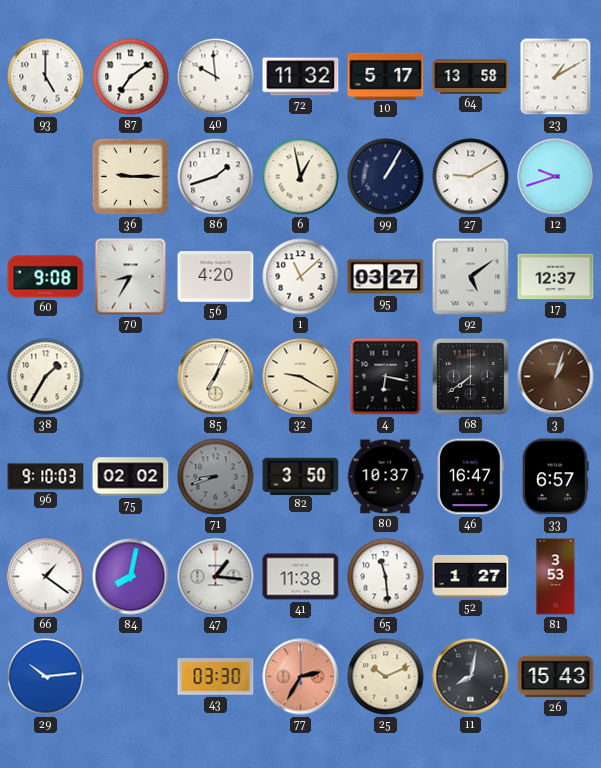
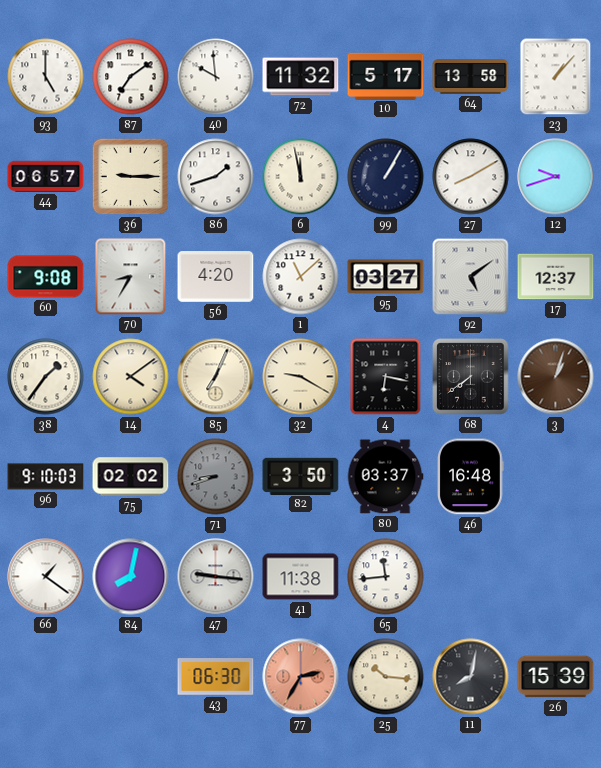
23: 1:10 -> 1:07 (556, 77)
44: none -> 06:57 (46, 176)
6: 12:58 -> 11:58 (301, 177)
27: 9:10 -> 8:10 (471, 177)
38: 1:35 -> 1:36 (46, 377)
14: none -> 4:09 (131, 377)
80: 10:37 -> 03:37 (385, 477)
46: 16:47 -> 16:48 (471, 477)
33: 6:57 -> none (555, 477)
47: 1:16 -> 9:16 (216, 577)
65: 11:29 -> 11:44 (386, 577)
52: 1:27 -> none (471, 577)
81: 3:53 -> none (556, 577)
29: 10:14 -> none (46, 677)
43: 03:30 -> 06:30 (216, 677)
25: 10:11 -> 10:16 (386, 677)
26: 15:43 -> 15:39 (556, 677)
